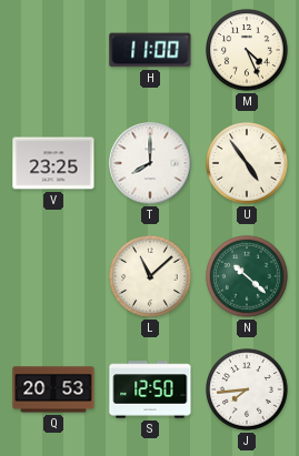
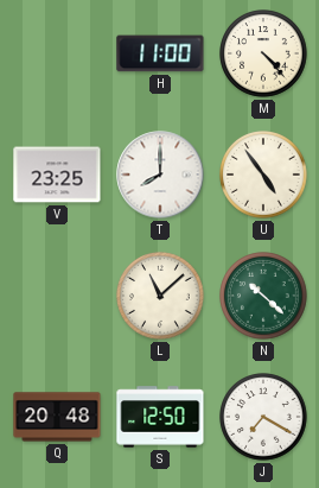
M: 4:26 -> 4:23 (263, 53)
Q: 20:53 -> 20:48 (57, 417)
J: 7:44 -> 7:20 (263, 417)
